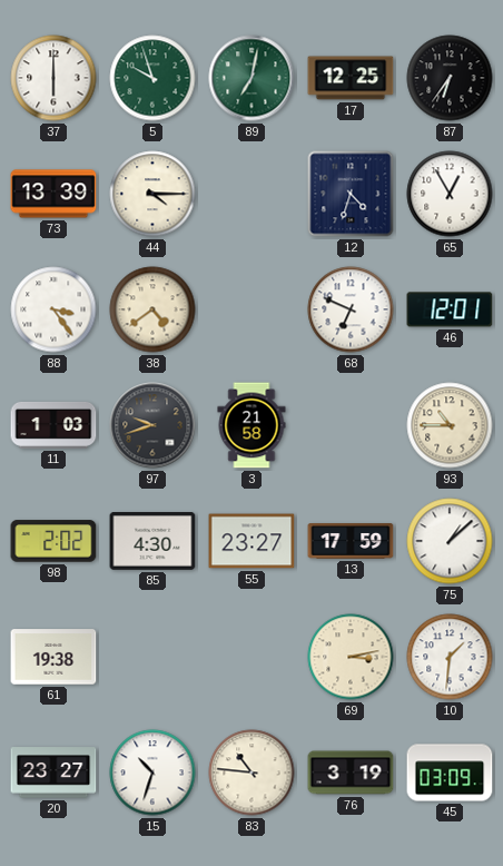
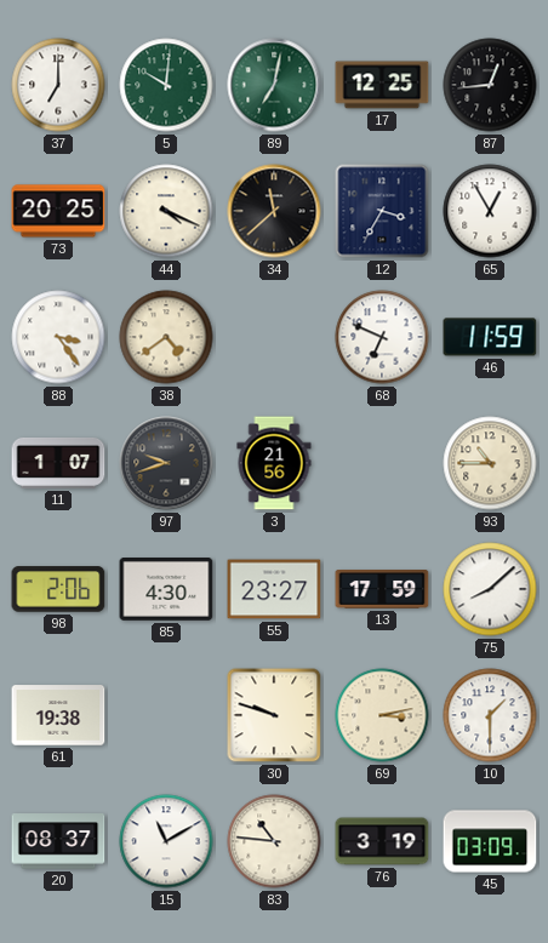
37: 6:00 -> 7:00 (58, 85)
5: 9:57 -> 10:01 (166, 85)
87: 6:36 -> 12:44 (490, 85)
73: 13:39 -> 20:25 (58, 211)
44: 4:15 -> 4:19 (166, 211)
34: none -> 11:38 (274, 211)
12: 4:33 -> 3:35 (382, 211)
46: 12:01 -> 11:59 (490, 337)
11: 1:03 -> 1:07 (58, 463)
3: 21:58 -> 21:56 (274, 463)
98: 2:02 -> 2:06 (58, 589)
75: 1:08 -> 8:08 (490, 589)
30: none -> 9:48 (274, 715)
10: 1:31 -> 1:30 (490, 715)
20: 23:27 -> 08:37 (58, 841)
15: 10:33 -> 11:10 (166, 841)
